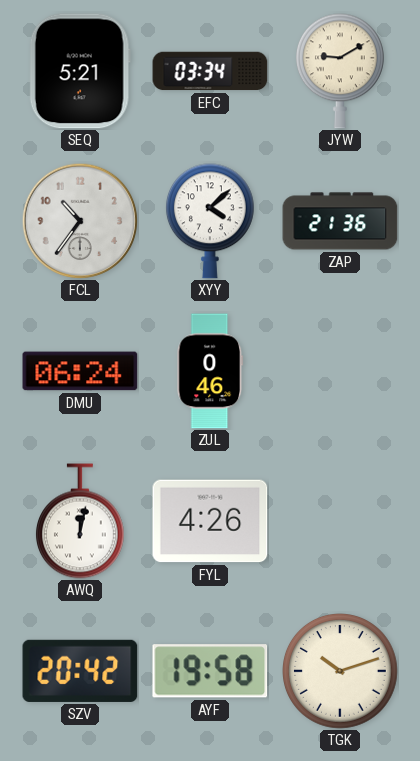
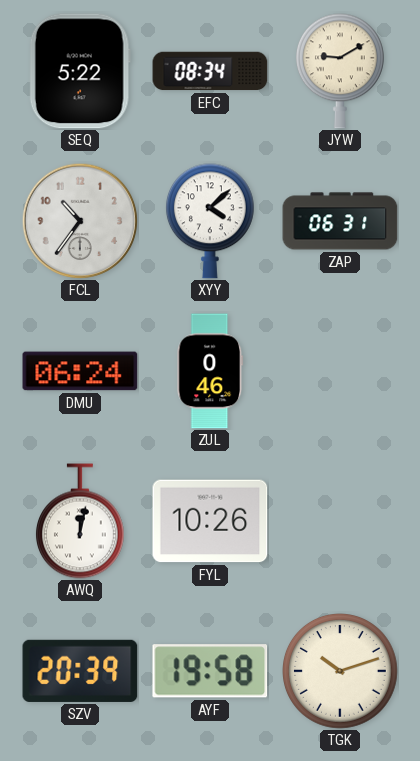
SEQ: 5:21 -> 5:22 (80, 71)
EFC: 03:34 -> 08:34 (210, 71)
ZAP: 21:36 -> 06:31 (340, 221)
FYL: 4:26 -> 10:26 (210, 521)
SZV: 20:42 -> 20:39 (80, 671)
